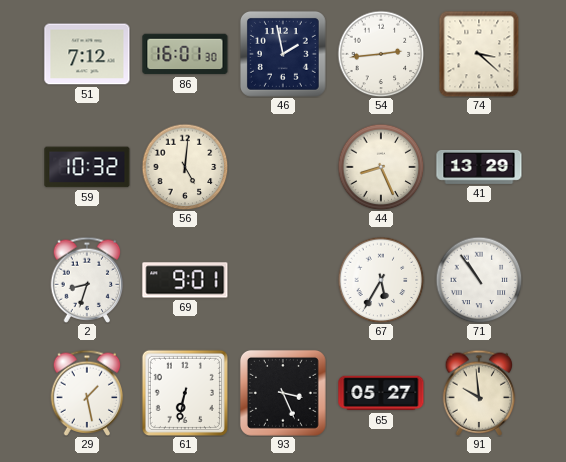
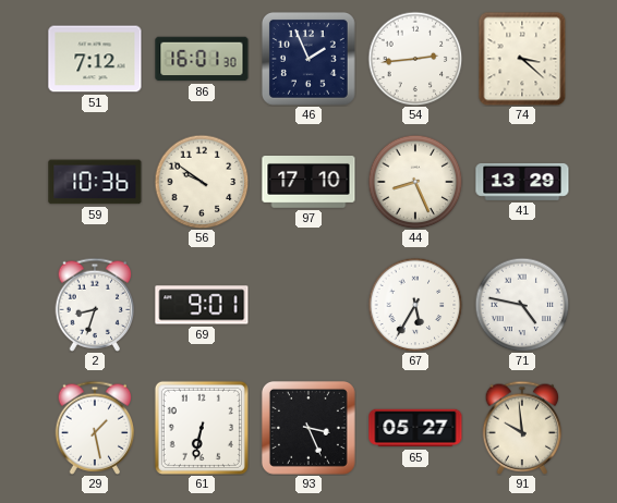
46: 1:58 -> 1:56 (308, 59)
59: 10:32 -> 10:36 (95, 182)
56: 5:01 -> 9:51 (202, 182)
97: none -> 17:10 (308, 183)
71: 10:54 -> 4:47 (522, 305)
